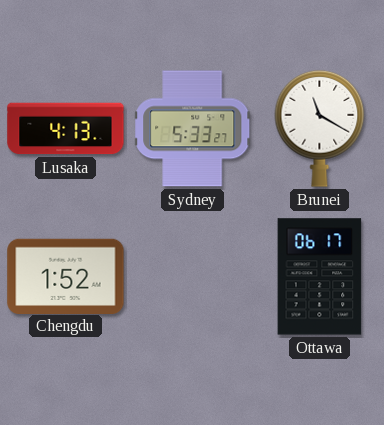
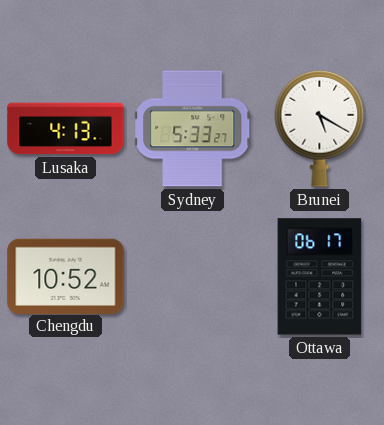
Brunei: 11:20 -> 5:20 (320, 128)
Chengdu: 1:52 -> 10:52 (66, 276)
